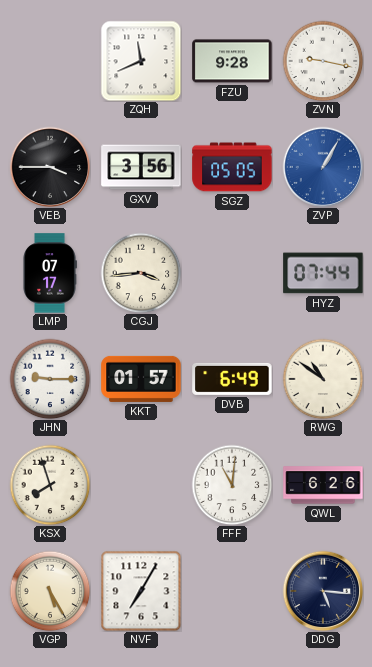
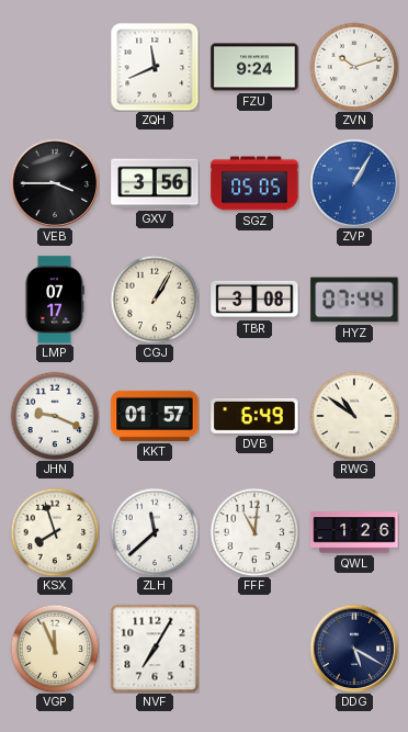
FZU: 9:28 -> 9:24 (254, 67)
ZVN: 9:17 -> 10:12 (354, 67)
CGJ: 3:44 -> 1:05 (155, 300)
TBR: none -> 3:08 (254, 300)
JHN: 9:15 -> 9:19 (55, 416)
ZLH: none -> 11:38 (155, 532)
QWL: 6:26 -> 1:26 (354, 532)
VGP: 5:25 -> 11:56 (55, 649)
DDG: 5:16 -> 5:20 (354, 649)
